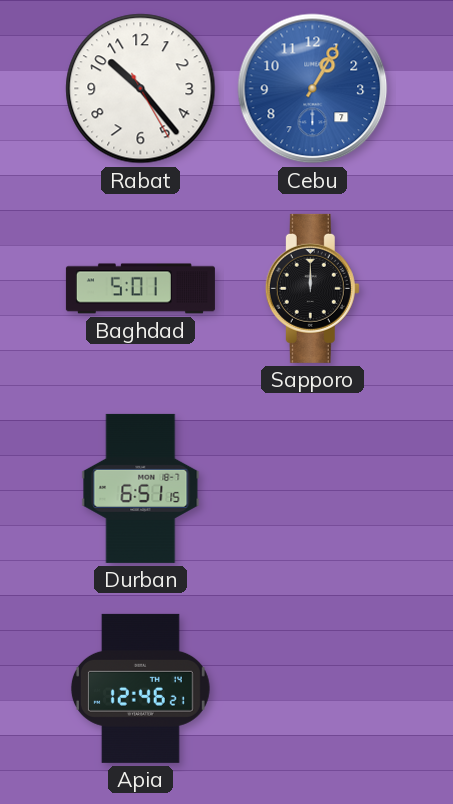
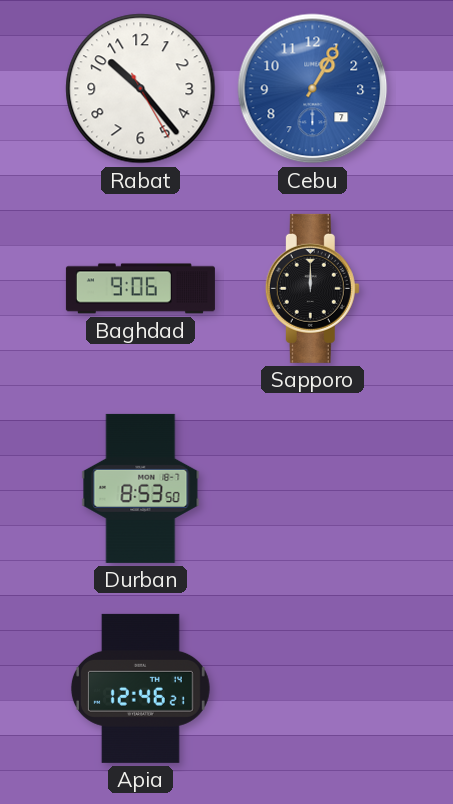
Baghdad: 5:01 -> 9:06 (140, 289)
Durban: 6:51 -> 8:53 (141, 488)
